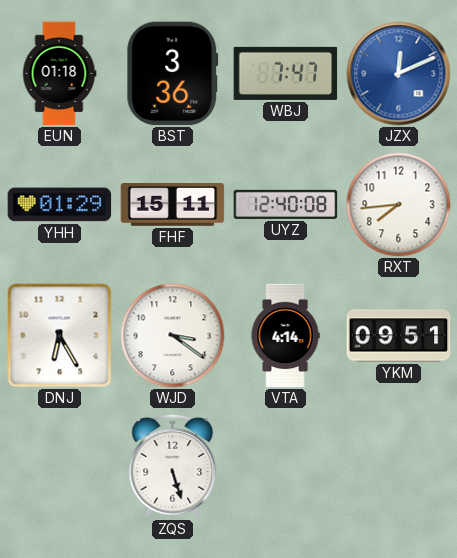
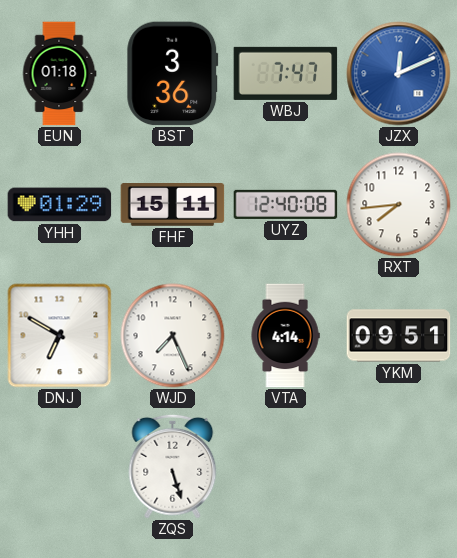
DNJ: 6:25 -> 6:50 (60, 336)
WJD: 3:21 -> 7:26 (173, 336)
